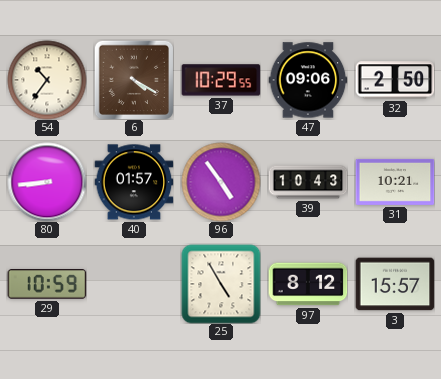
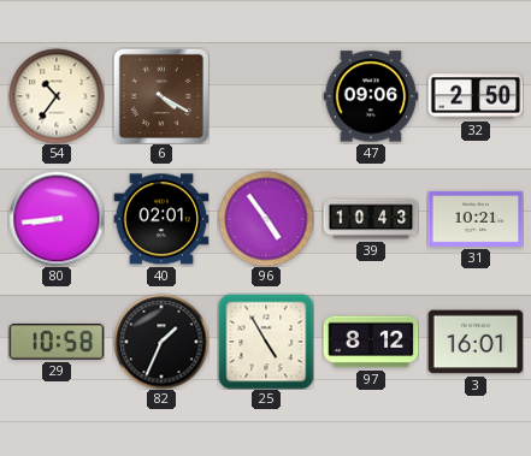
37: 10:29 -> none (221, 80)
40: 01:57 -> 02:01 (161, 219)
29: 10:59 -> 10:58 (57, 342)
82: none -> 1:34 (161, 342)
3: 15:57 -> 16:01 (476, 342)
